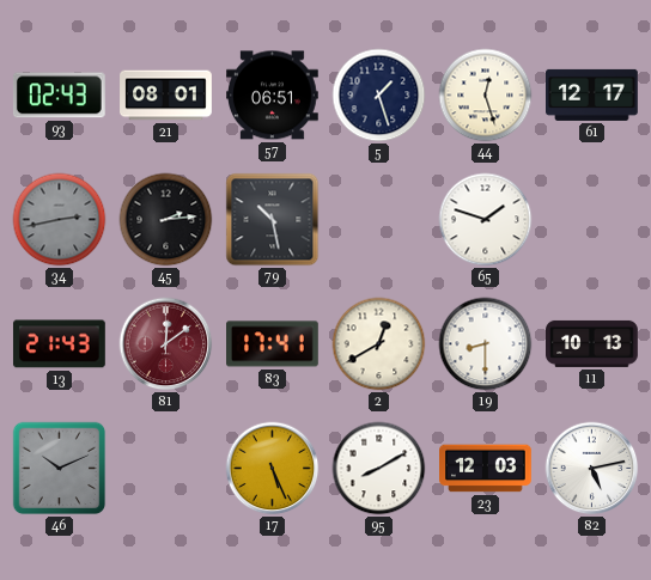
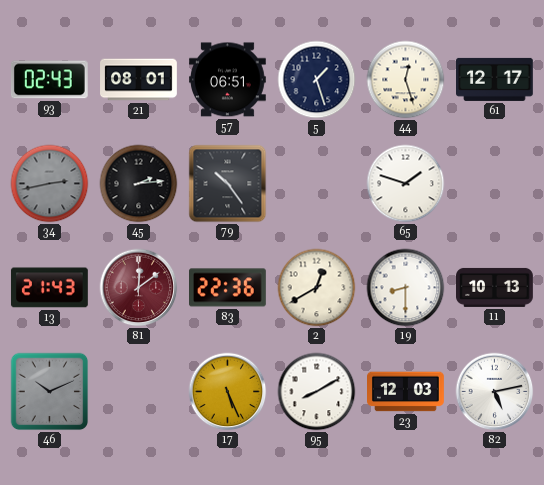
79: 10:28 -> 10:24 (228, 184)
83: 17:41 -> 22:36 (228, 288)
